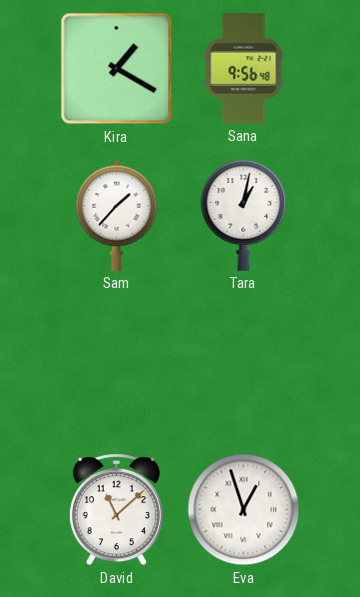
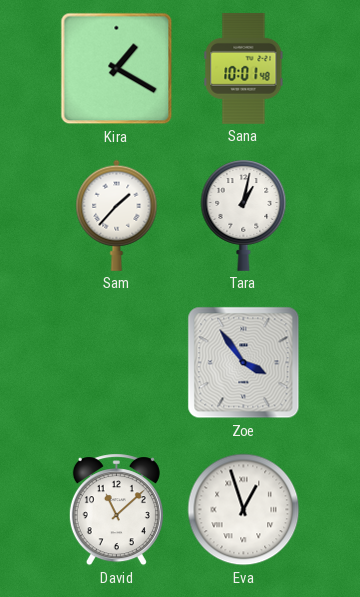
Sana: 9:56 -> 10:01 (244, 68)
Zoe: none -> 3:54 (244, 363)
